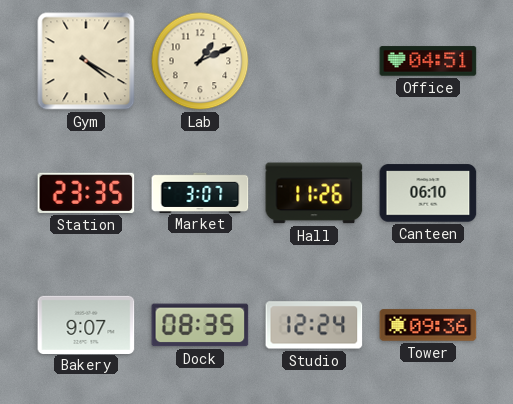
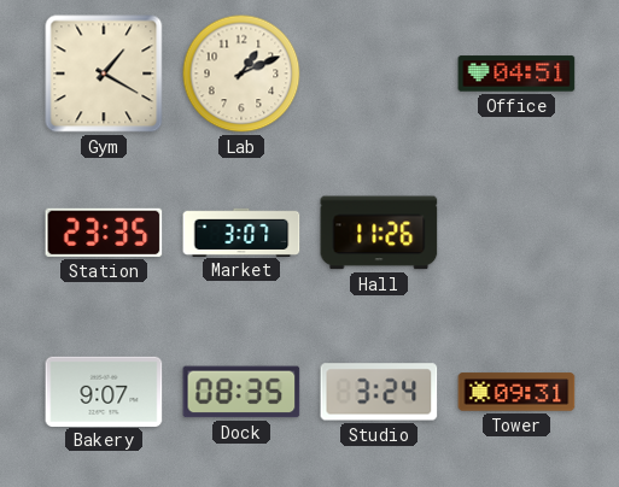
Gym: 4:20 -> 1:20 (104, 74)
Canteen: 06:10 -> none (428, 193)
Studio: 12:24 -> 3:24 (379, 392)
Tower: 09:36 -> 09:31 (516, 392)
